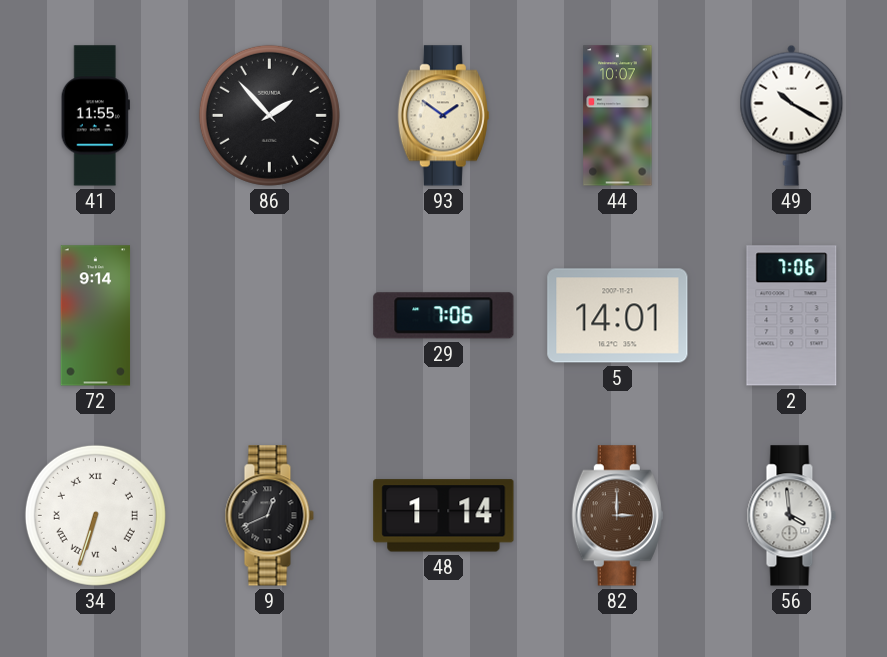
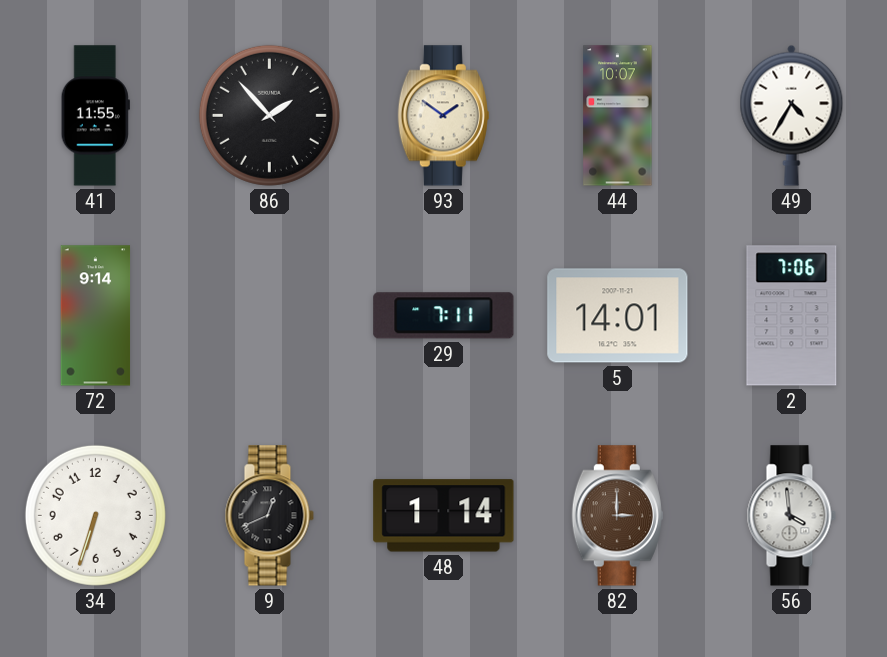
49: 10:20 -> 4:35 (792, 115)
29: 7:06 -> 7:11 (444, 316)
34 numerals: Roman -> Arabic (95, 515)
